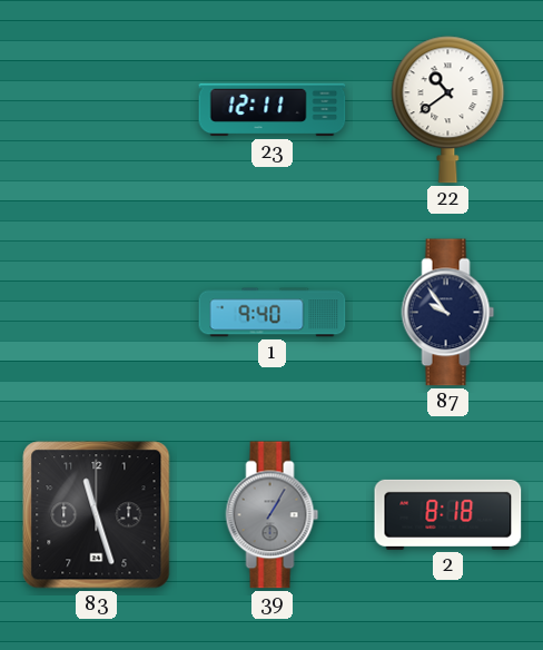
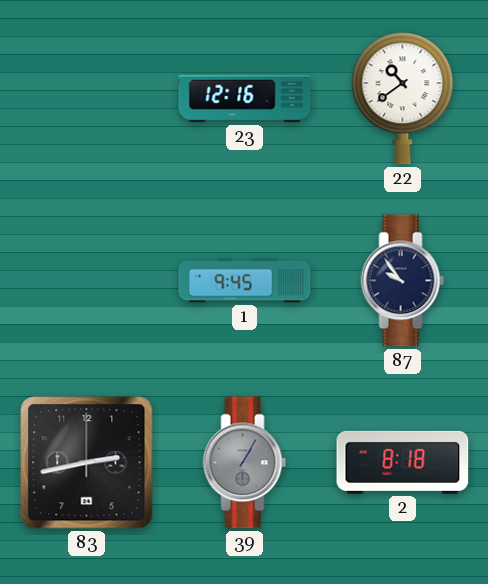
23: 12:11 -> 12:16 (245, 99)
1: 9:40 -> 9:45 (245, 281)
83: 11:27 -> 2:43 (87, 463)
